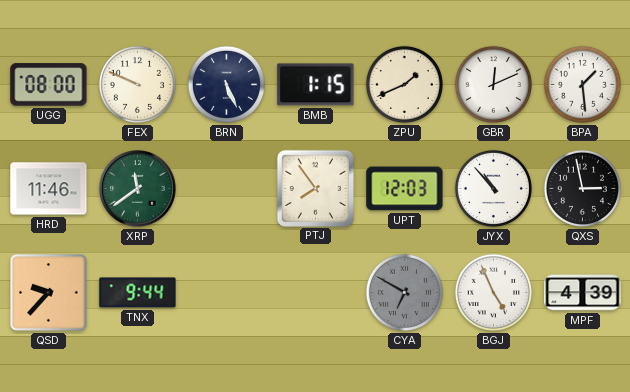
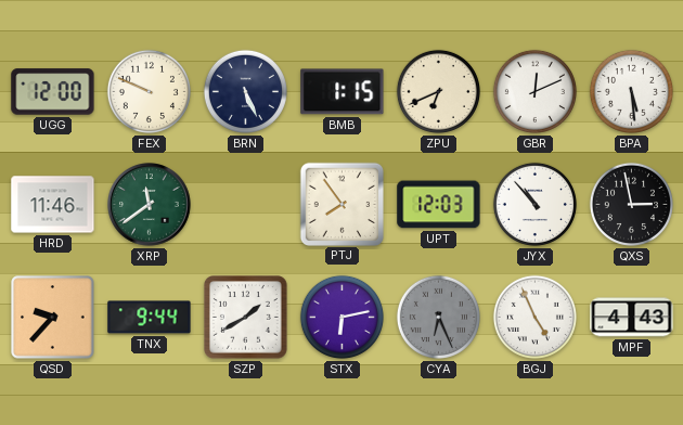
UGG: 08:00 -> 12:00 (53, 92)
ZPU: 1:41 -> 6:41 (438, 91)
BPA: 1:29 -> 5:29 (631, 91)
SZP: none -> 1:40 (246, 318)
STX: none -> 6:13 (341, 317)
CYA: 6:50 -> 6:26 (438, 317)
MPF: 4:39 -> 4:43 (632, 318)
